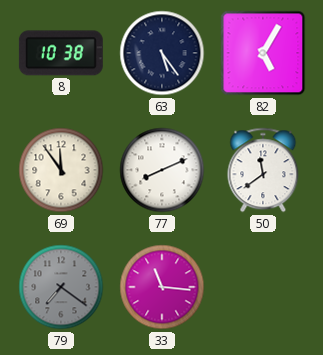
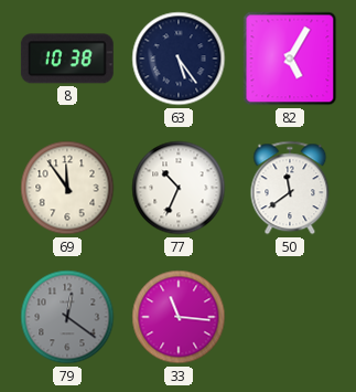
77: 8:11 -> 10:34 (179, 188)
79: 7:21 -> 12:21 (67, 317)
